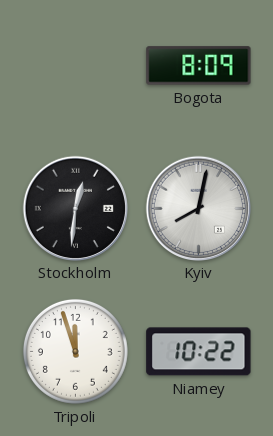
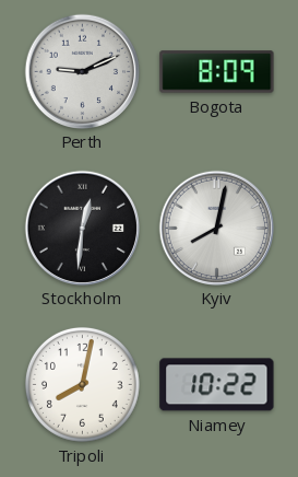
Perth: none -> 9:11 (82, 71)
Tripoli: 11:57 -> 8:02 (82, 384)
